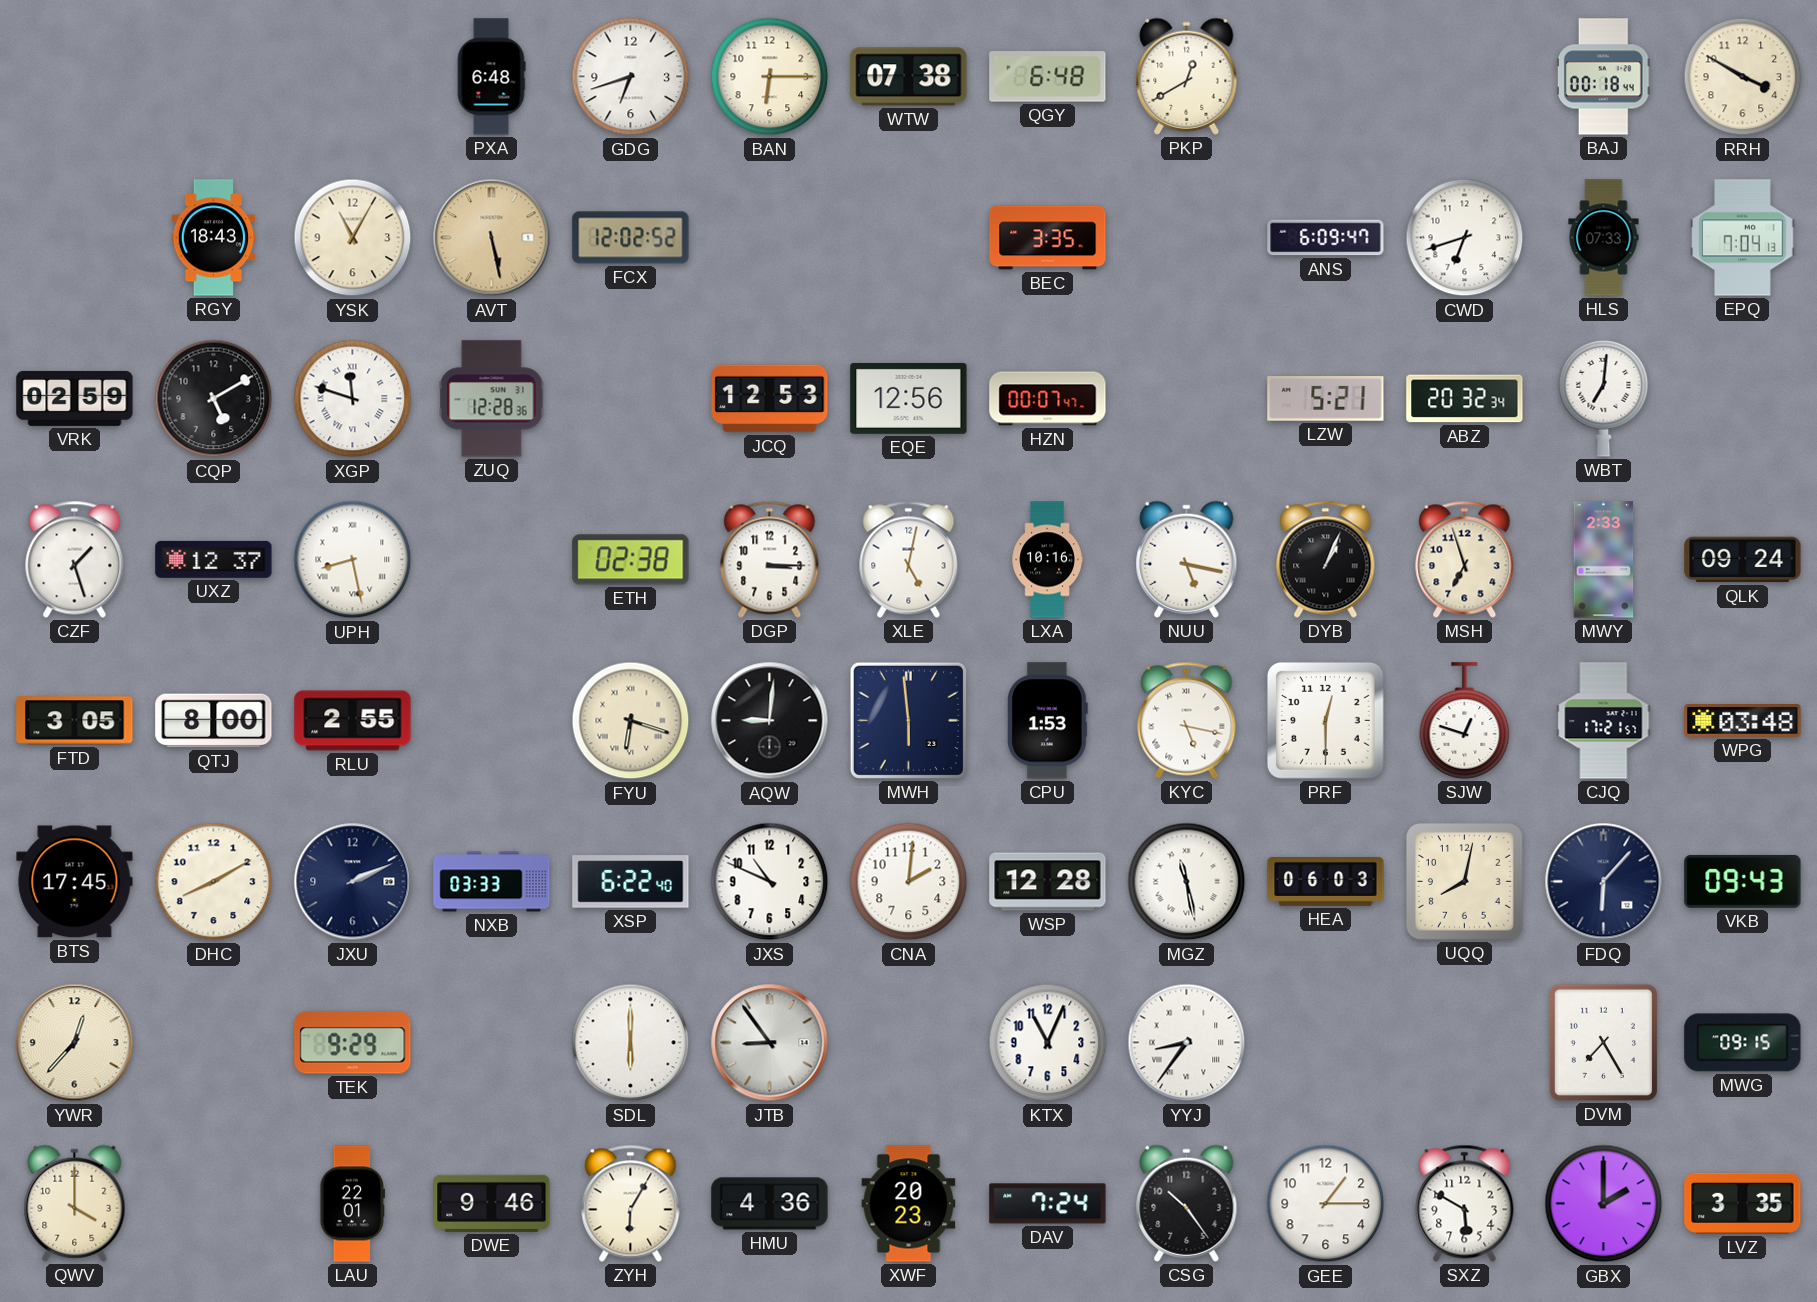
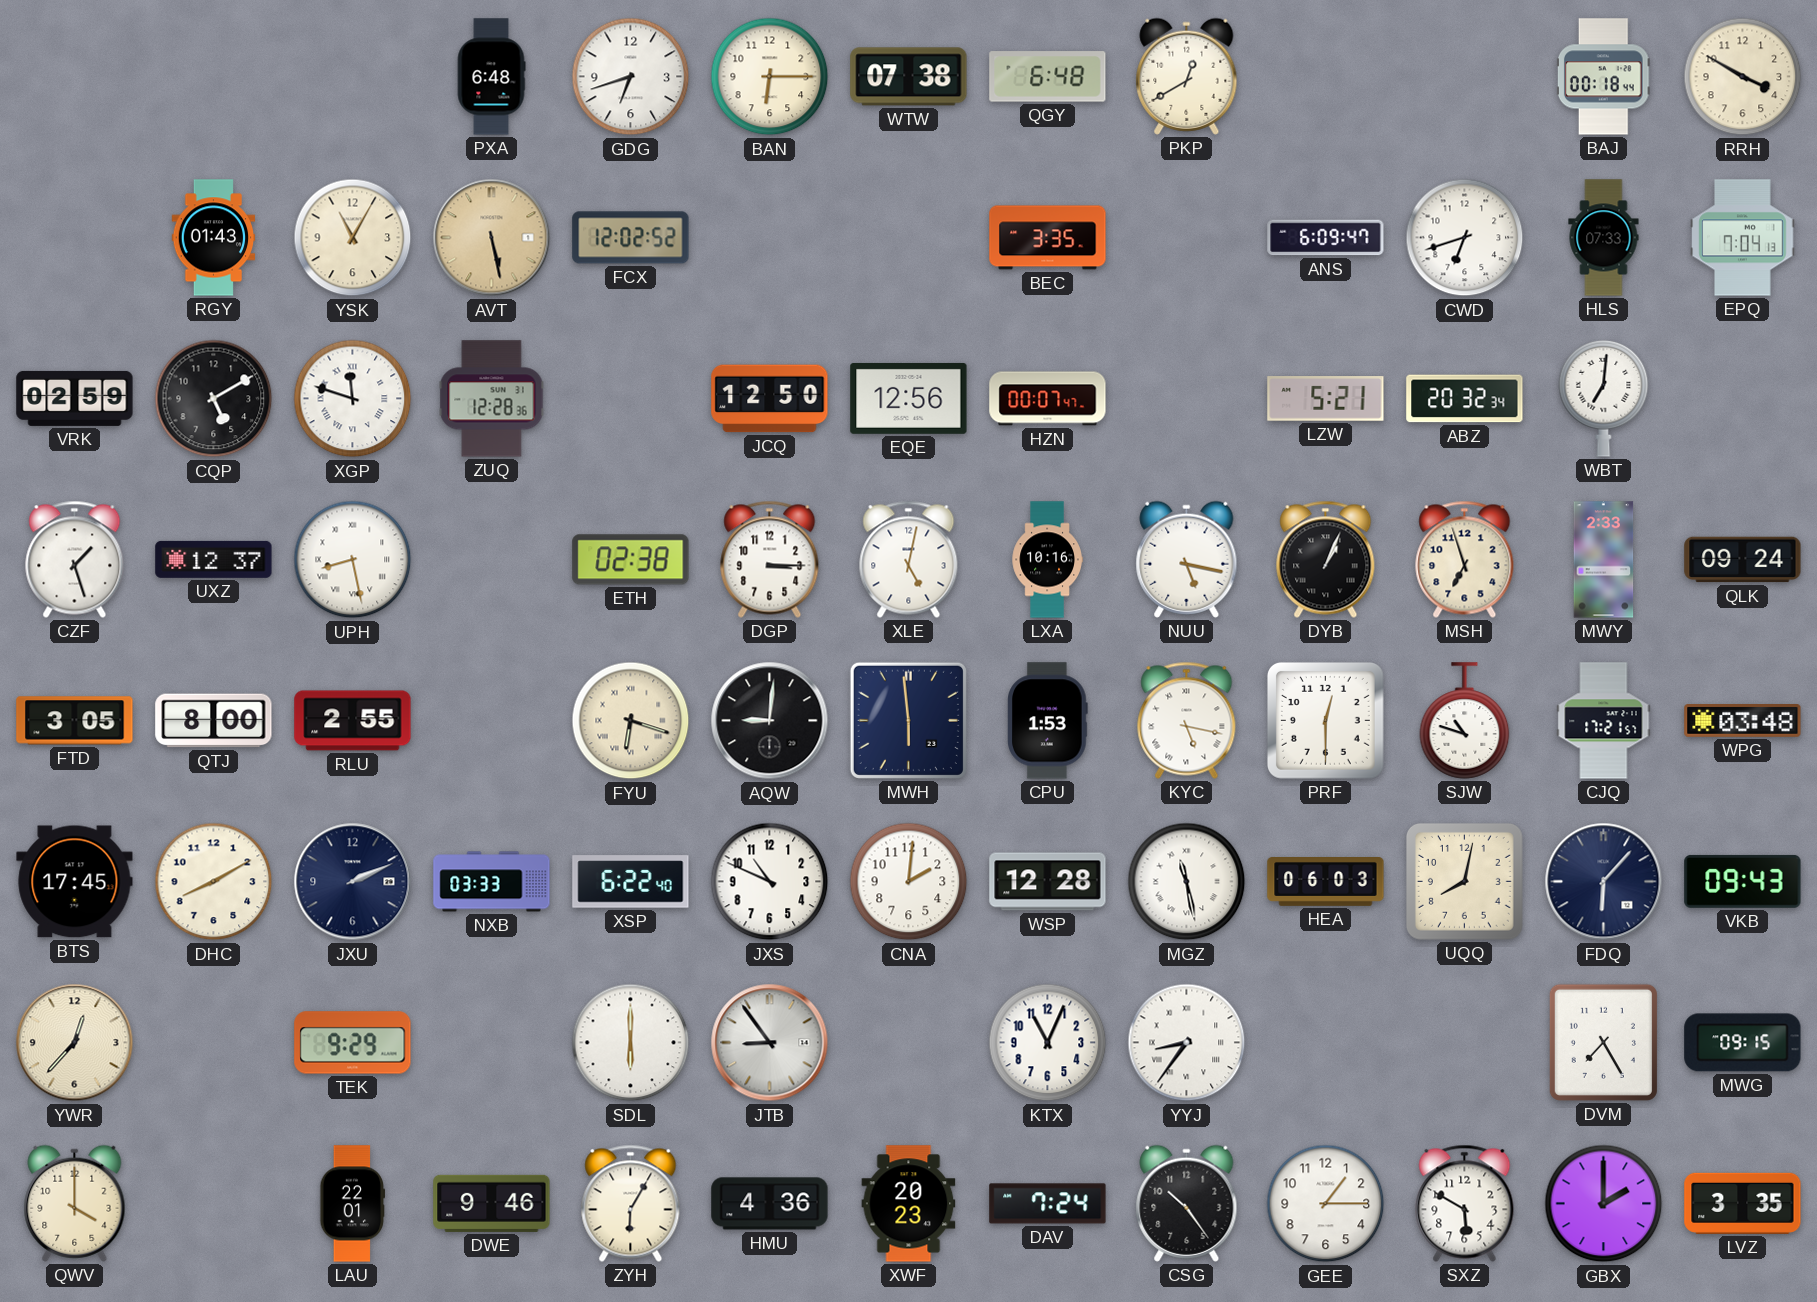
RGY: 18:43 -> 01:43 (214, 238)
JCQ: 12:53 -> 12:50 (770, 399)
SJW: 12:48 -> 10:48 (1465, 721)
